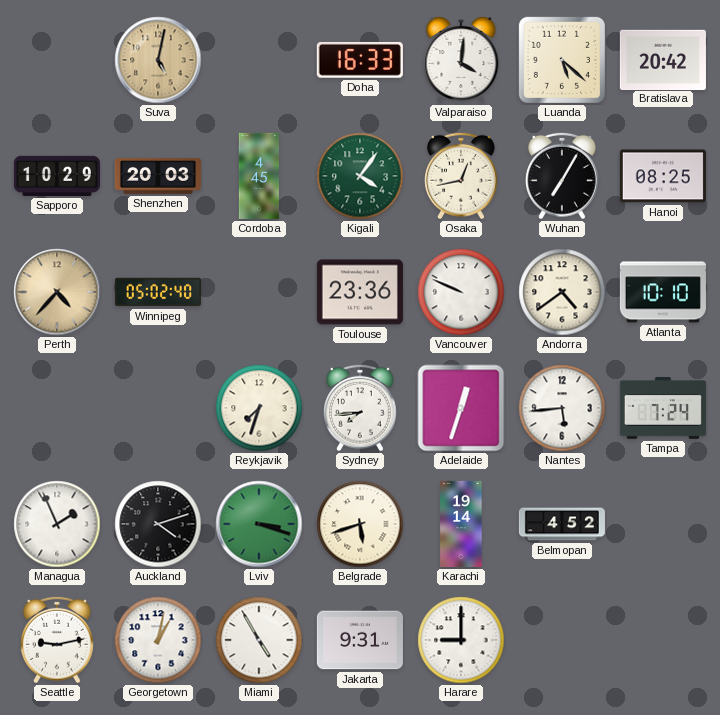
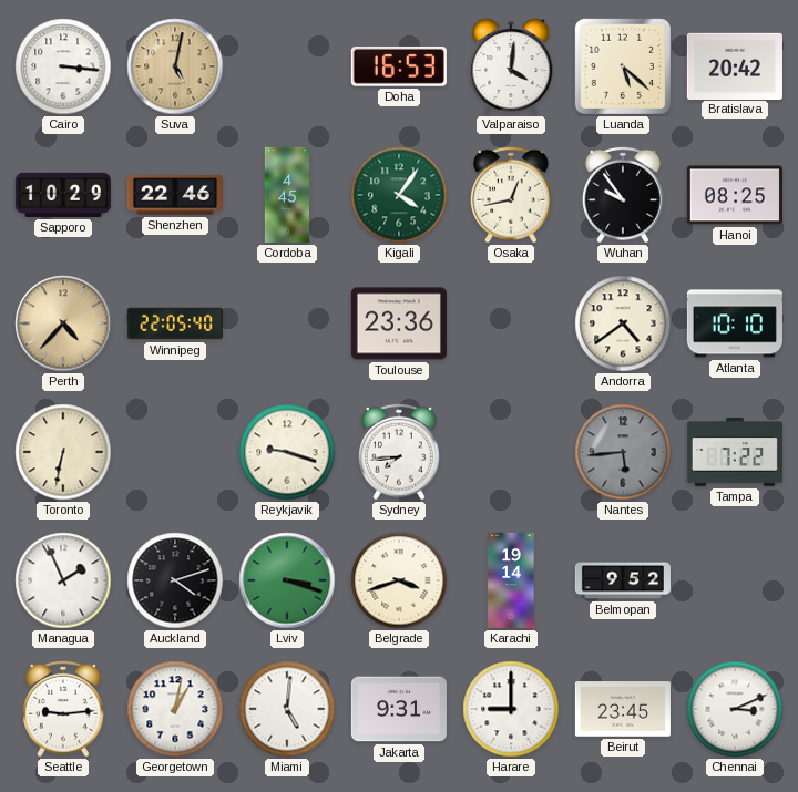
Cairo: none -> 3:16 (63, 66)
Doha: 16:33 -> 16:53 (399, 66)
Shenzhen: 20:03 -> 22:46 (175, 195)
Wuhan: 7:05 -> 9:54 (624, 195)
Winnipeg: 05:02 -> 22:05 (175, 323)
Vancouver: 9:49 -> none (461, 292)
Toronto: none -> 6:32 (63, 452)
Reykjavik: 7:33 -> 9:18 (287, 452)
Adelaide: 12:33 -> none (461, 408)
Nantes dial: white -> grey (623, 452)
Tampa: 7:24 -> 7:22 (735, 453)
Belgrade: 5:42 -> 3:42 (399, 580)
Belmopan: 4:52 -> 9:52 (623, 580)
Seattle: 9:13 -> 9:14 (64, 709)
Miami: 4:55 -> 5:01 (287, 709)
Beirut: none -> 23:45 (623, 709)
Chennai: none -> 3:11 (735, 709)
